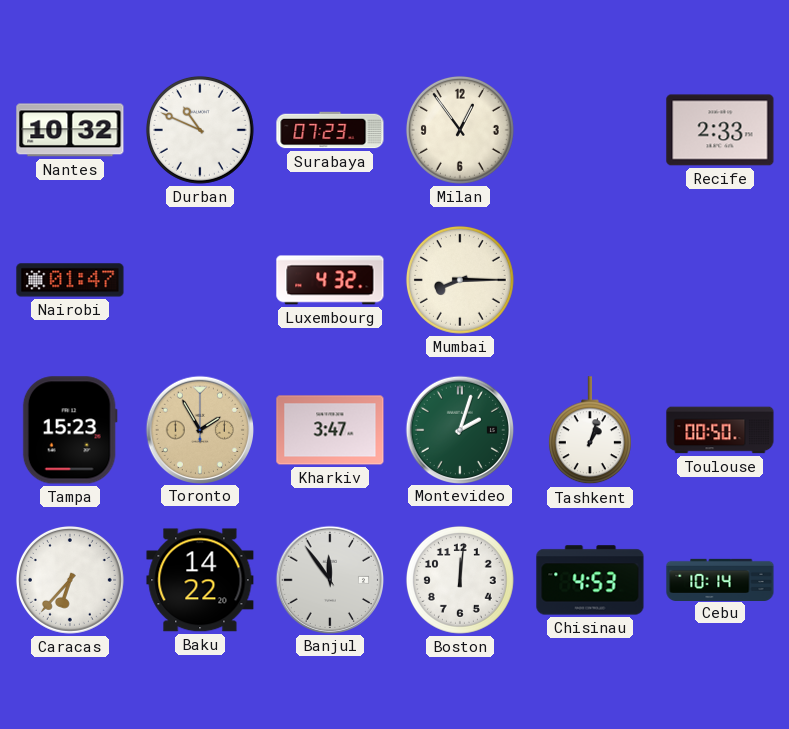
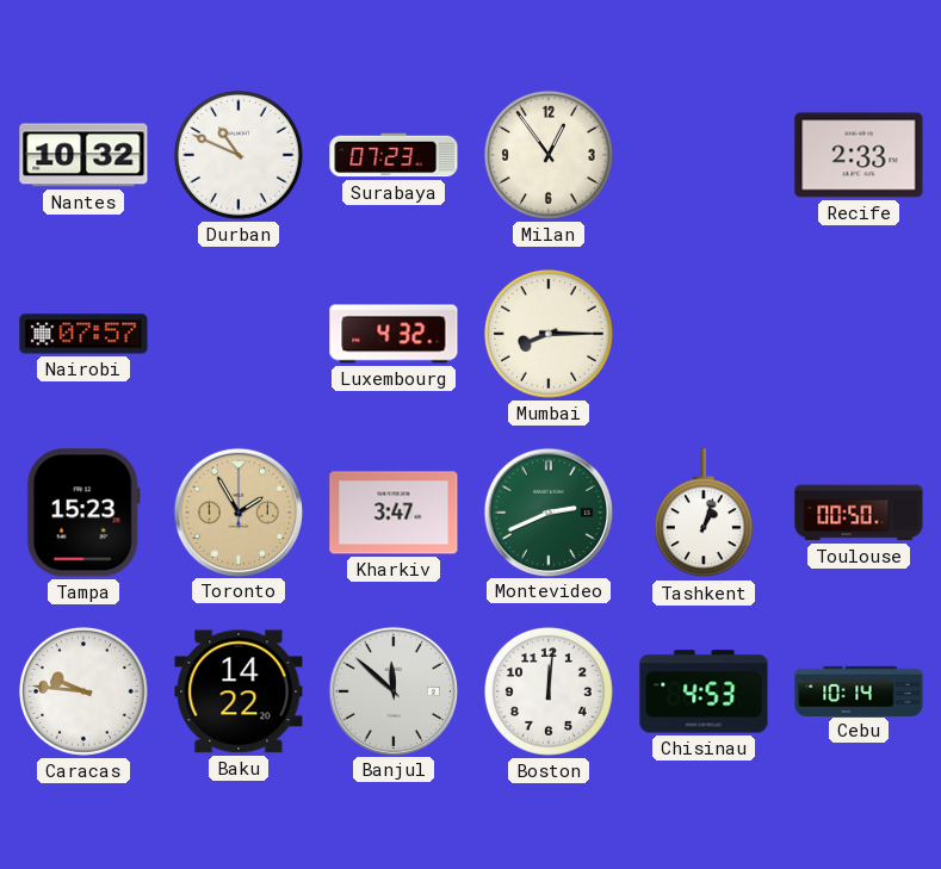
Nairobi: 01:47 -> 07:57 (83, 334)
Montevideo: 2:03 -> 2:41 (547, 511)
Caracas: 6:37 -> 9:46 (83, 691)
Banjul: 11:54 -> 11:52 (392, 690)
